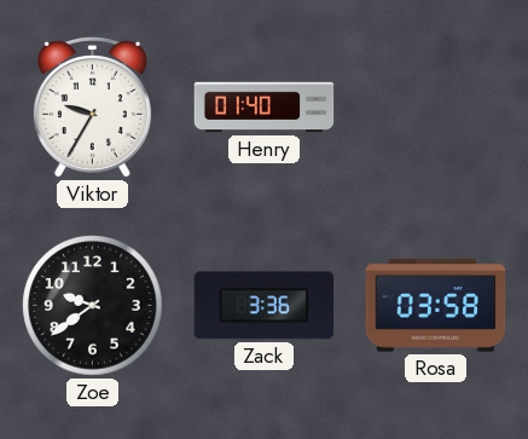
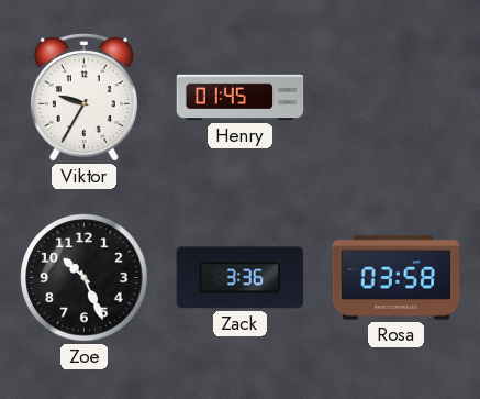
Henry: 01:40 -> 01:45 (241, 98)
Zoe: 9:39 -> 10:26 (85, 278)
